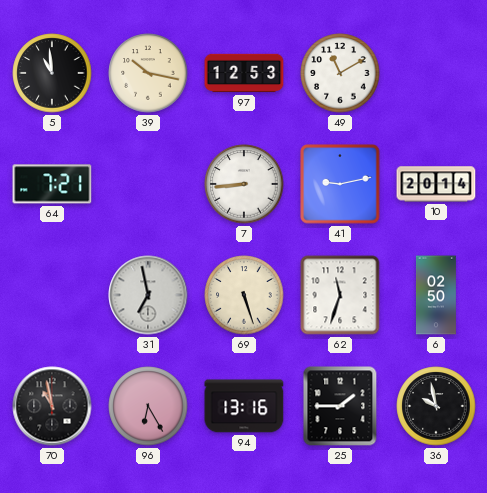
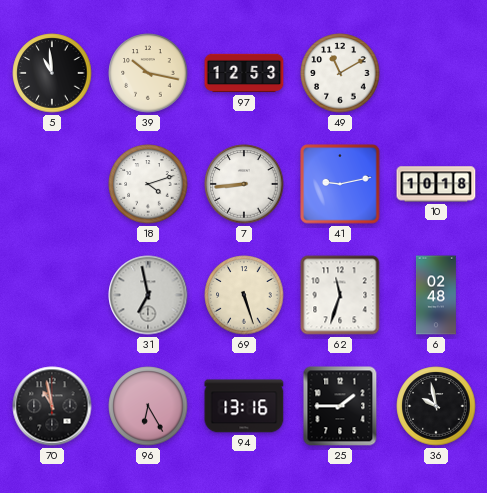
64: 7:21 -> none (52, 184)
18: none -> 4:12 (148, 184)
10: 20:14 -> 10:18 (436, 184)
6: 02:50 -> 02:48 (436, 295)
